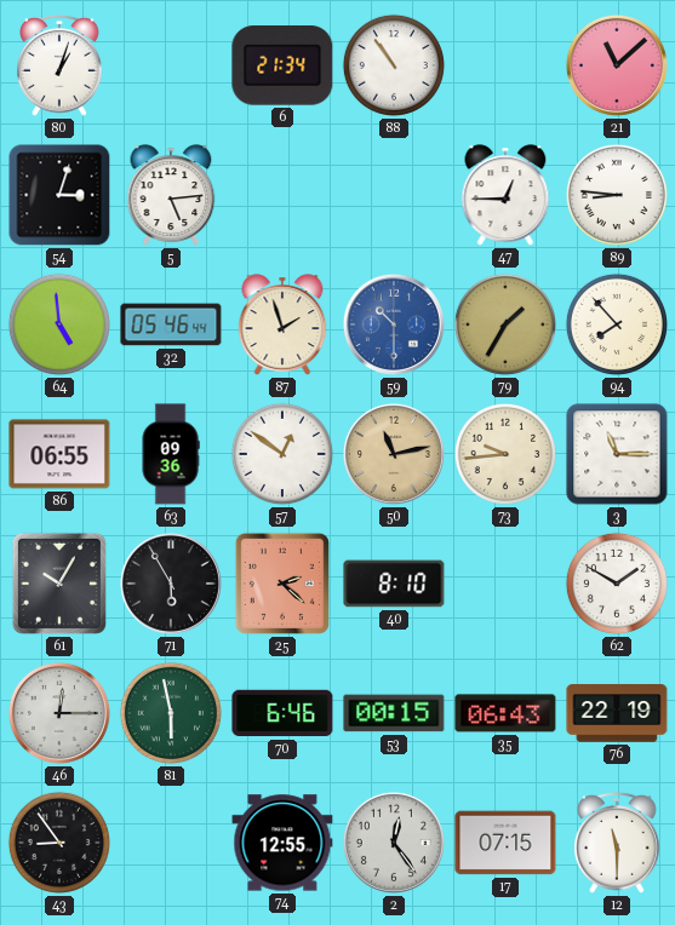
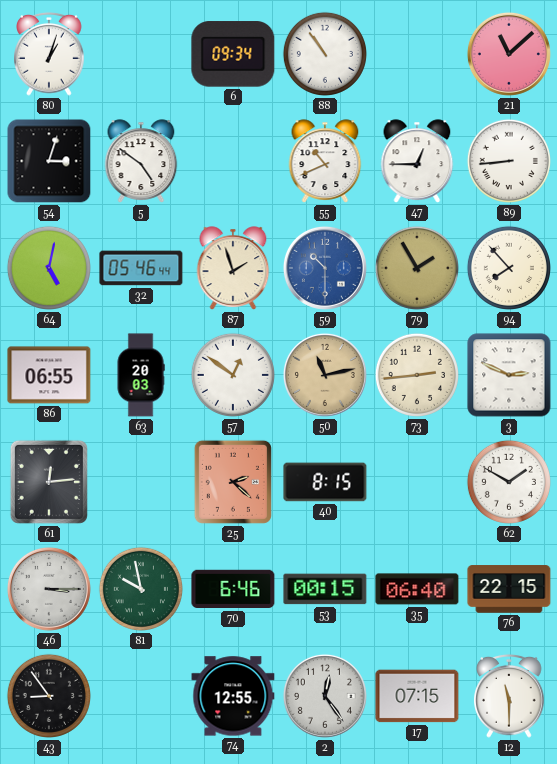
6: 21:34 -> 09:34 (233, 54)
5: 5:14 -> 4:51 (141, 161)
55: none -> 10:41 (325, 161)
89: 8:46 -> 8:44 (509, 161)
64: 4:59 -> 5:02 (49, 268)
79: 1:35 -> 1:55 (417, 268)
63: 09:36 -> 20:03 (141, 375)
73: 9:44 -> 2:44 (417, 375)
3: 11:15 -> 2:49 (509, 375)
61: 10:05 -> 12:14 (49, 482)
71: 5:55 -> none (171, 584)
40: 8:10 -> 8:15 (325, 482)
46: 12:15 -> 3:15 (49, 589)
81: 5:58 -> 9:58 (141, 589)
35: 06:43 -> 06:40 (417, 589)
76: 22:19 -> 22:15 (509, 589)
